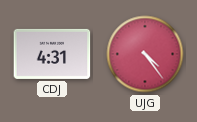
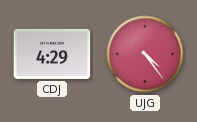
CDJ: 4:31 -> 4:29 (52, 54)
